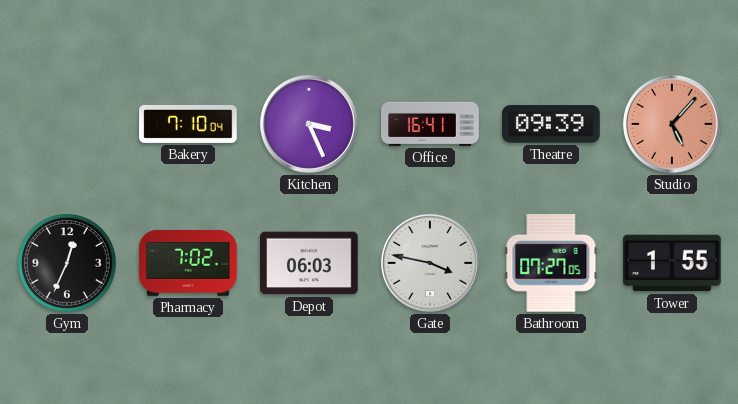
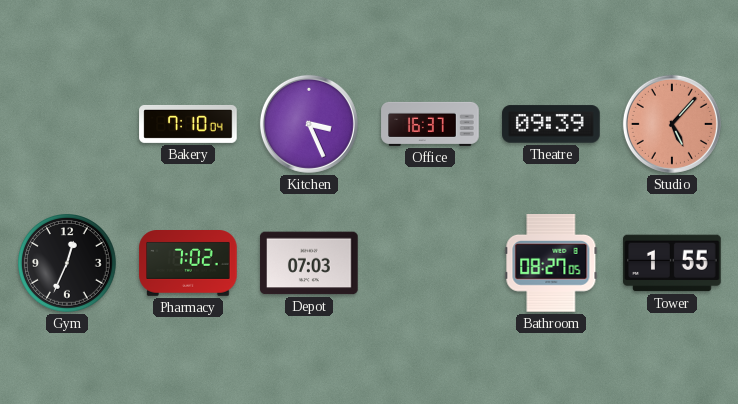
Office: 16:41 -> 16:37 (430, 124)
Depot: 06:03 -> 07:03 (309, 263)
Gate: 3:47 -> none (430, 263)
Bathroom: 07:27 -> 08:27 (551, 263)
